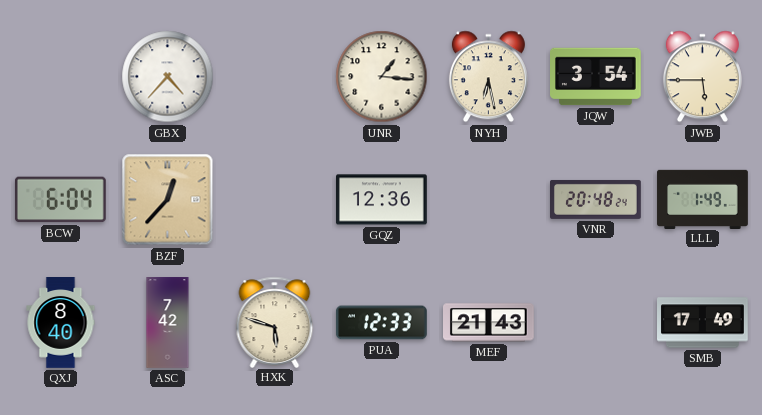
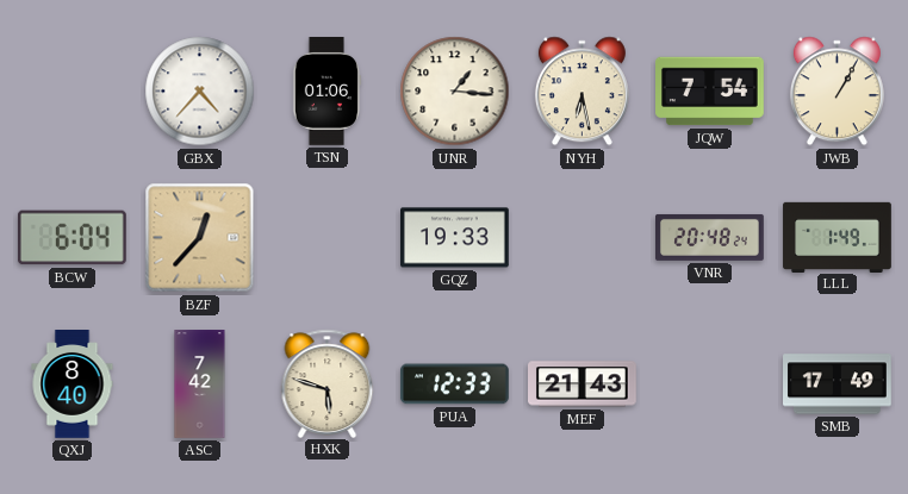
TSN: none -> 01:06 (326, 92)
JQW: 3:54 -> 7:54 (710, 92)
JWB: 5:45 -> 1:05 (837, 92)
GQZ: 12:36 -> 19:33 (455, 238)
